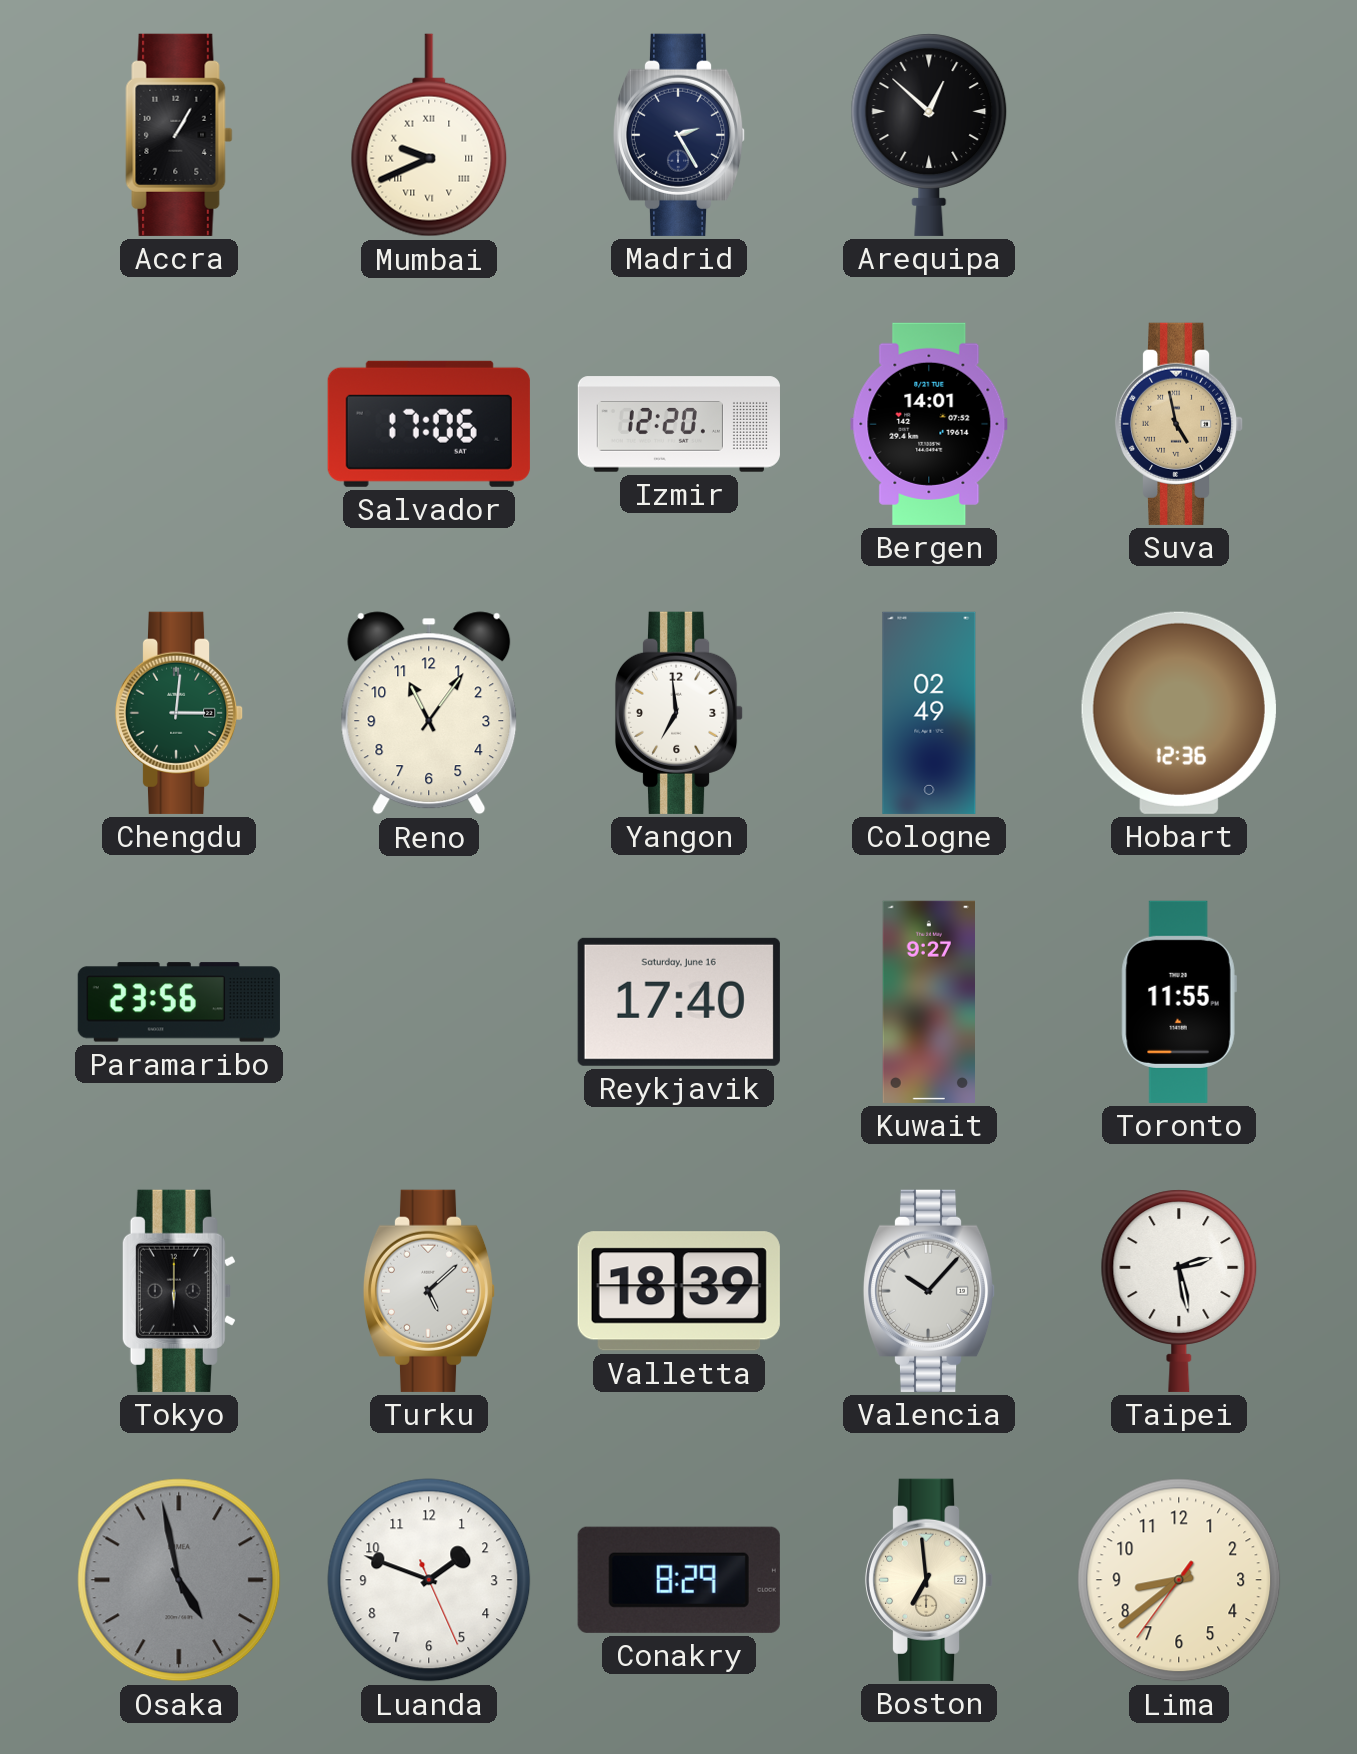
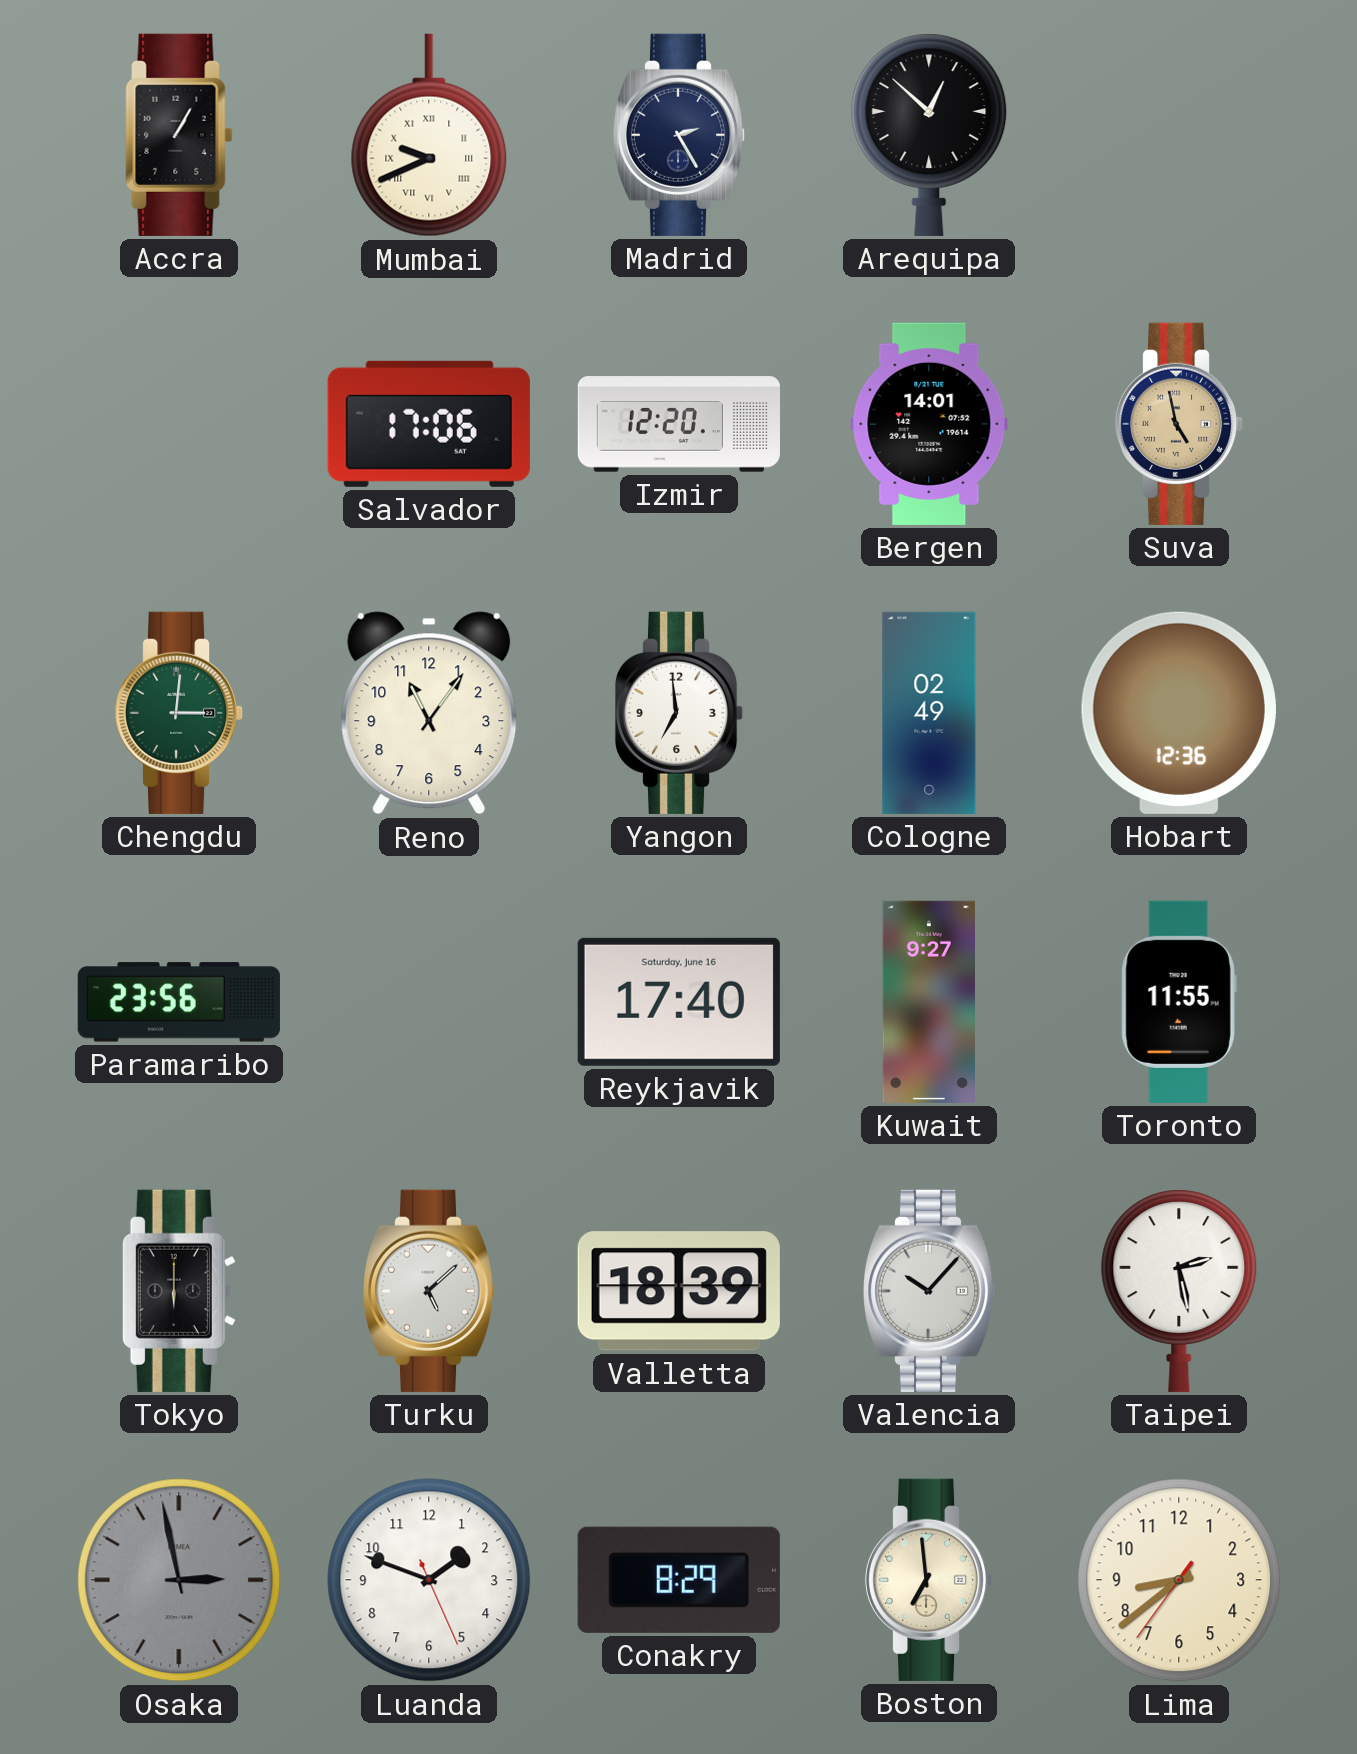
Osaka: 4:58 -> 2:58 (179, 1580)
